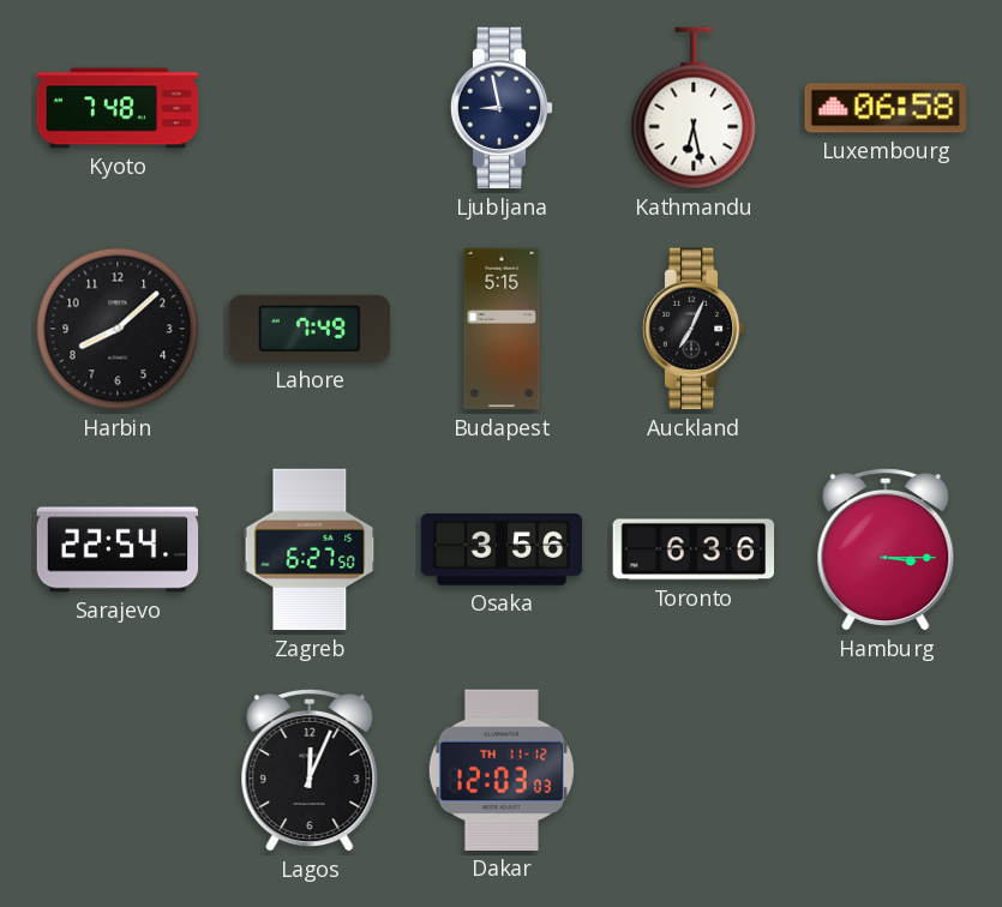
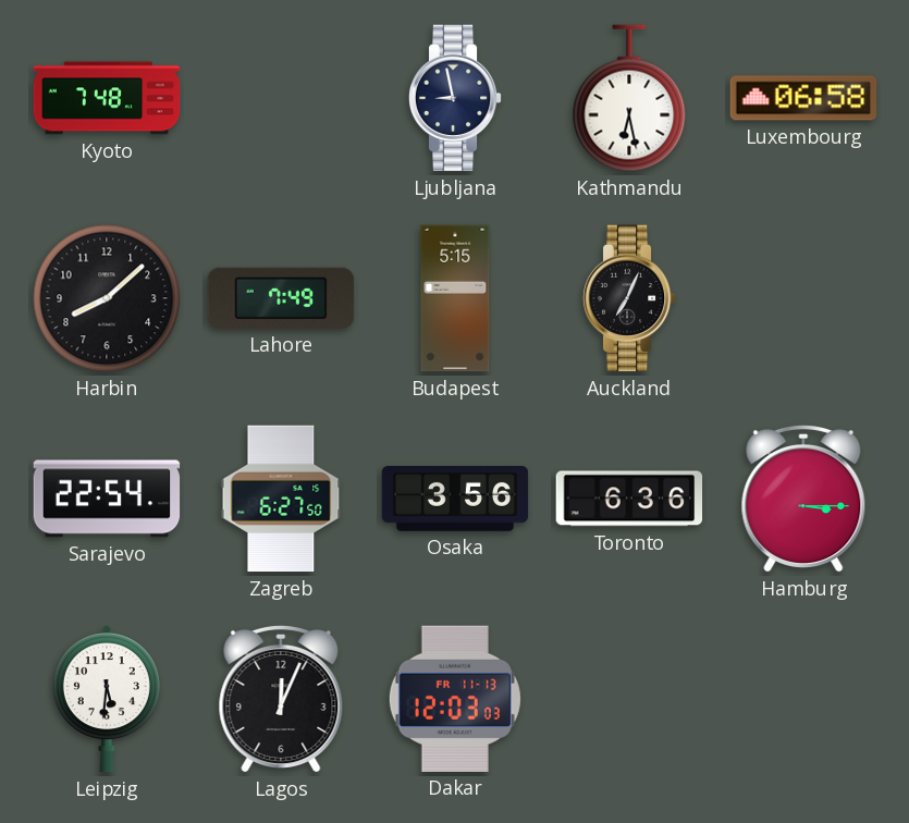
Leipzig: none -> 5:31 (107, 699)
Dakar date: TH 11-12 -> FR 11-13 (455, 699)
